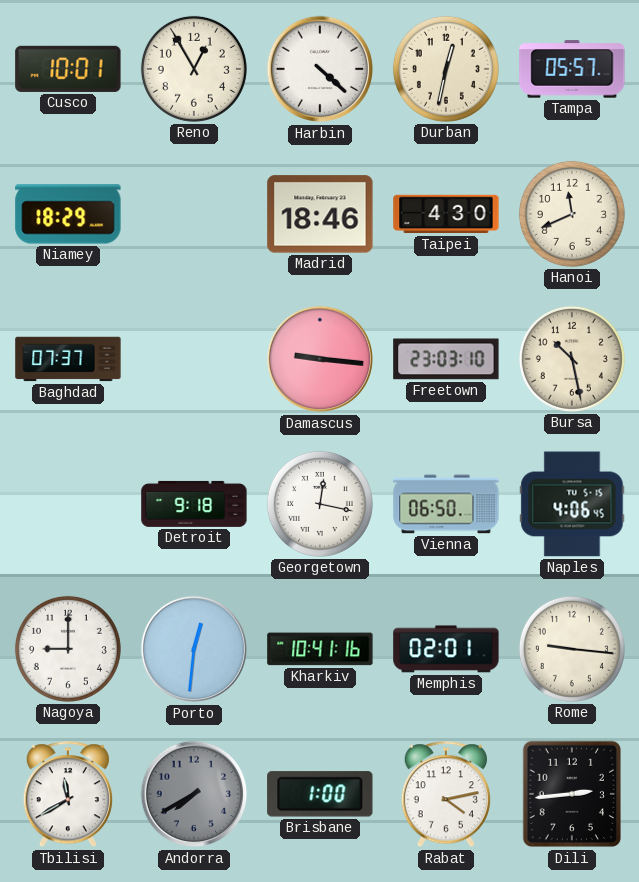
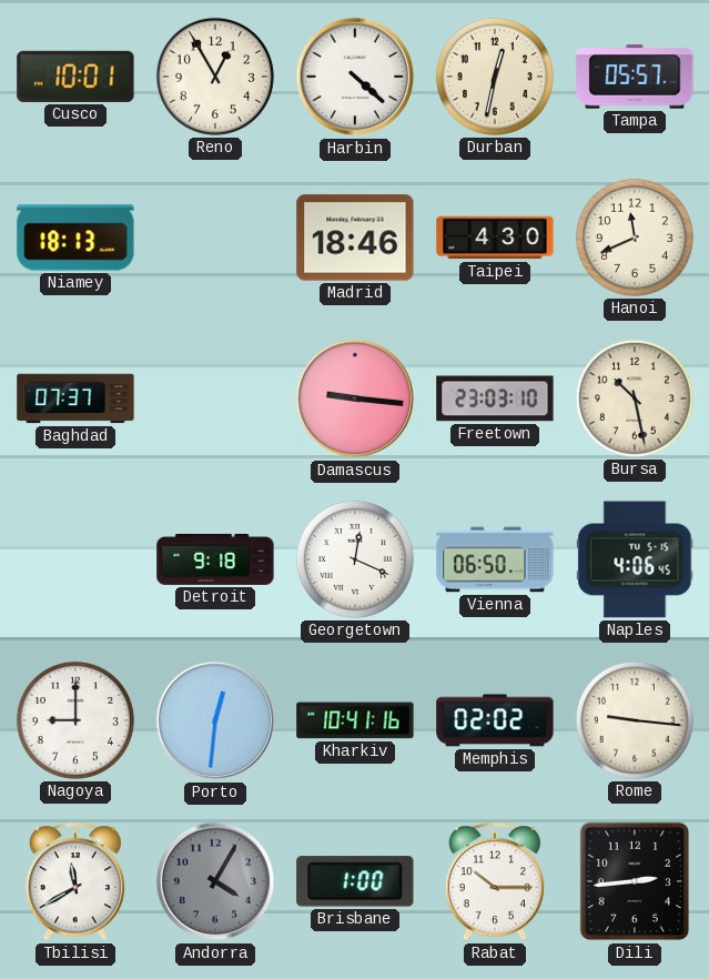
Niamey: 18:29 -> 18:13 (75, 238)
Georgetown: 12:17 -> 12:19 (355, 559)
Memphis: 02:01 -> 02:02 (495, 720)
Andorra: 7:40 -> 4:05 (215, 881)
Rabat: 4:13 -> 10:15 (495, 882)
